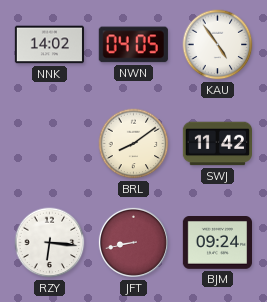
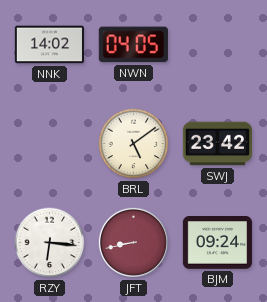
KAU: 4:54 -> none (218, 45)
BRL: 8:09 -> 5:09 (134, 144)
SWJ: 11:42 -> 23:42 (217, 144)
